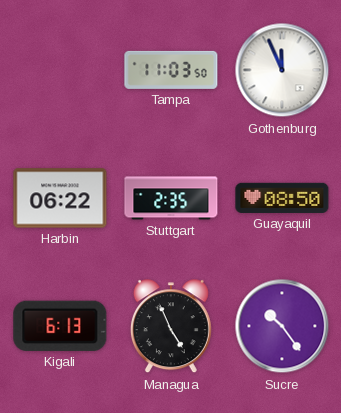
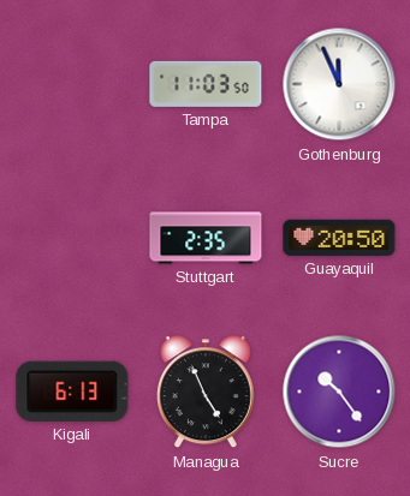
Harbin: 06:22 -> none (60, 198)
Guayaquil: 08:50 -> 20:50 (339, 238)
